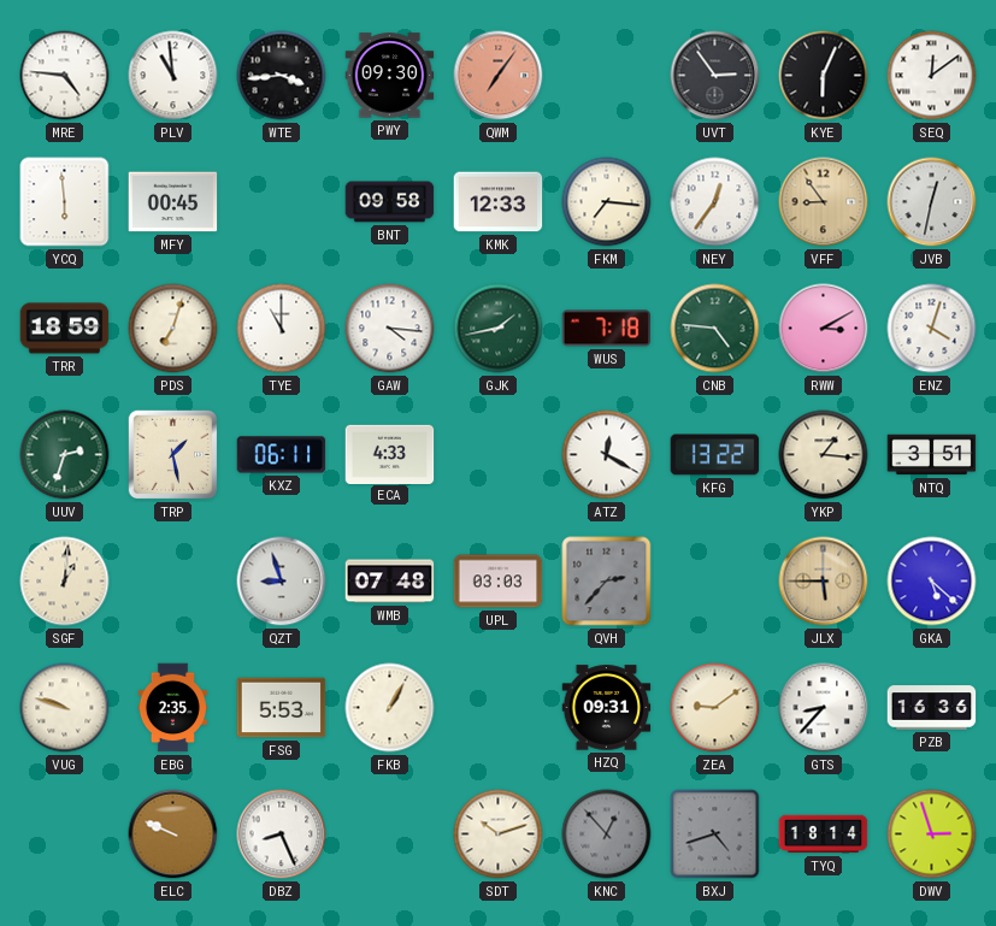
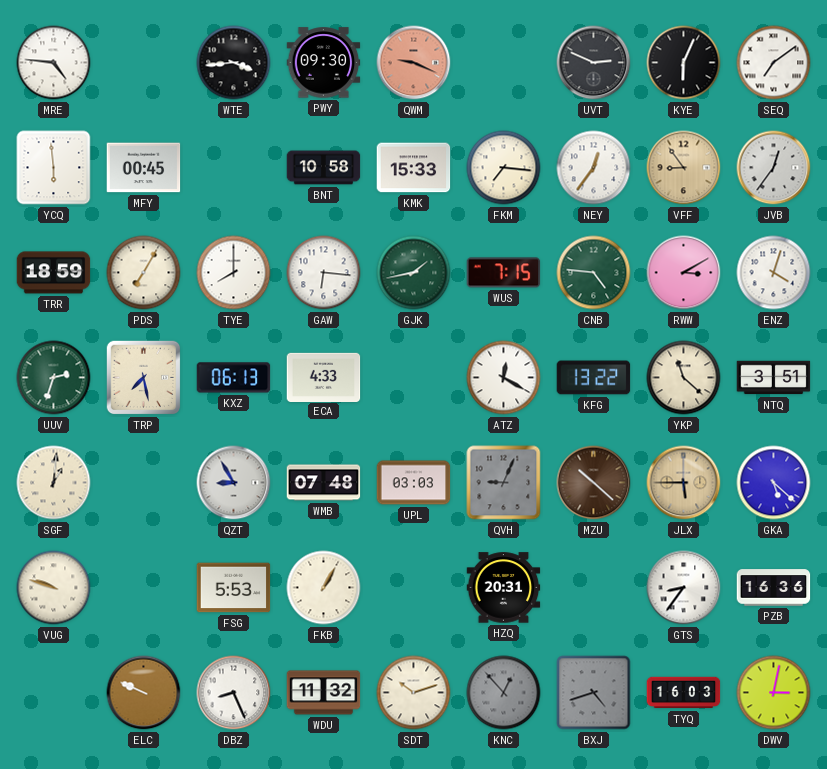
PLV: 10:59 -> none (173, 76)
QWM: 7:06 -> 9:19 (414, 63)
UVT: 2:54 -> 2:49 (594, 63)
SEQ: 12:09 -> 7:09 (774, 63)
BNT: 09:58 -> 10:58 (324, 168)
KMK: 12:33 -> 15:33 (414, 168)
JVB: 12:32 -> 12:36 (774, 168)
PDS: 7:03 -> 7:05 (144, 273)
TYE: 11:00 -> 8:00 (234, 273)
GAW: 4:16 -> 6:16 (324, 273)
WUS: 7:18 -> 7:15 (504, 273)
TRP: 1:28 -> 7:28 (144, 378)
KXZ: 06:11 -> 06:13 (234, 378)
YKP: 1:16 -> 11:22 (684, 378)
QZT: 8:57 -> 8:55 (234, 483)
QVH: 2:37 -> 9:04 (504, 483)
MZU: none -> 10:22 (594, 483)
EBG: 2:35 -> none (172, 708)
HZQ: 09:31 -> 20:31 (504, 588)
ZEA: 9:09 -> none (715, 708)
GTS: 8:37 -> 8:36 (684, 588)
WDU: none -> 11:32 (324, 693)
TYQ: 18:14 -> 16:03 (684, 693)
DWV: 2:57 -> 3:02 (774, 693)
